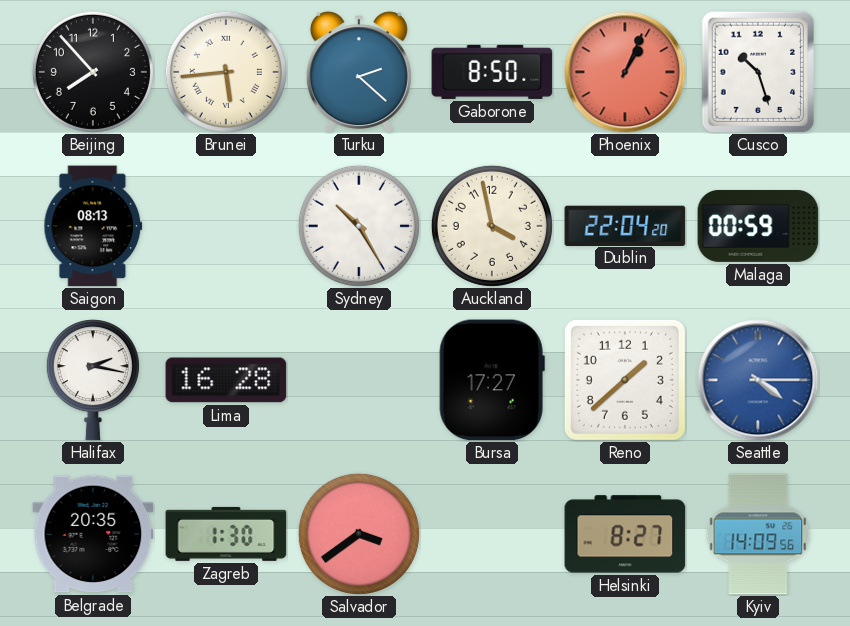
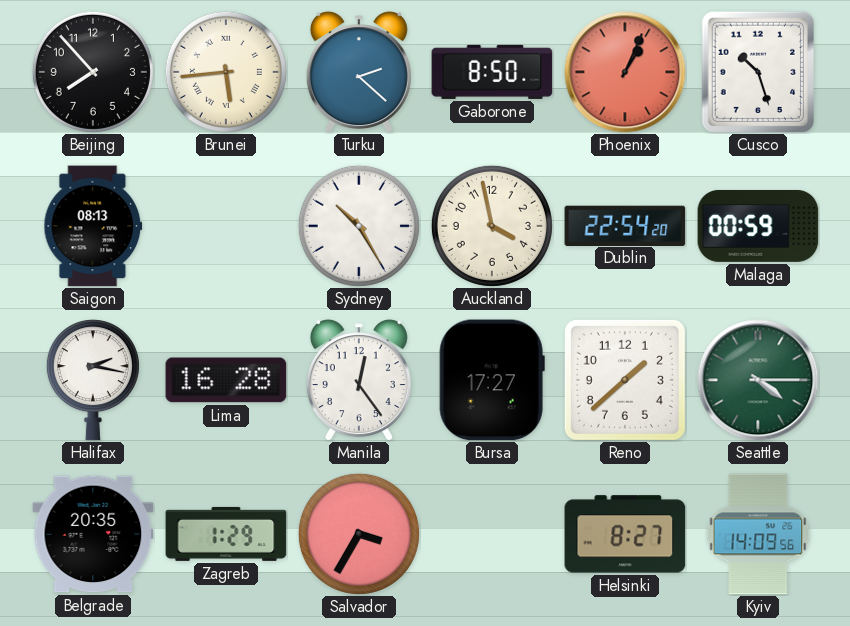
Dublin: 22:04 -> 22:54 (625, 225)
Manila: none -> 12:24 (359, 380)
Seattle dial: blue -> green (758, 380)
Zagreb: 1:30 -> 1:29 (226, 534)
Salvador: 3:39 -> 3:35 (359, 534)
